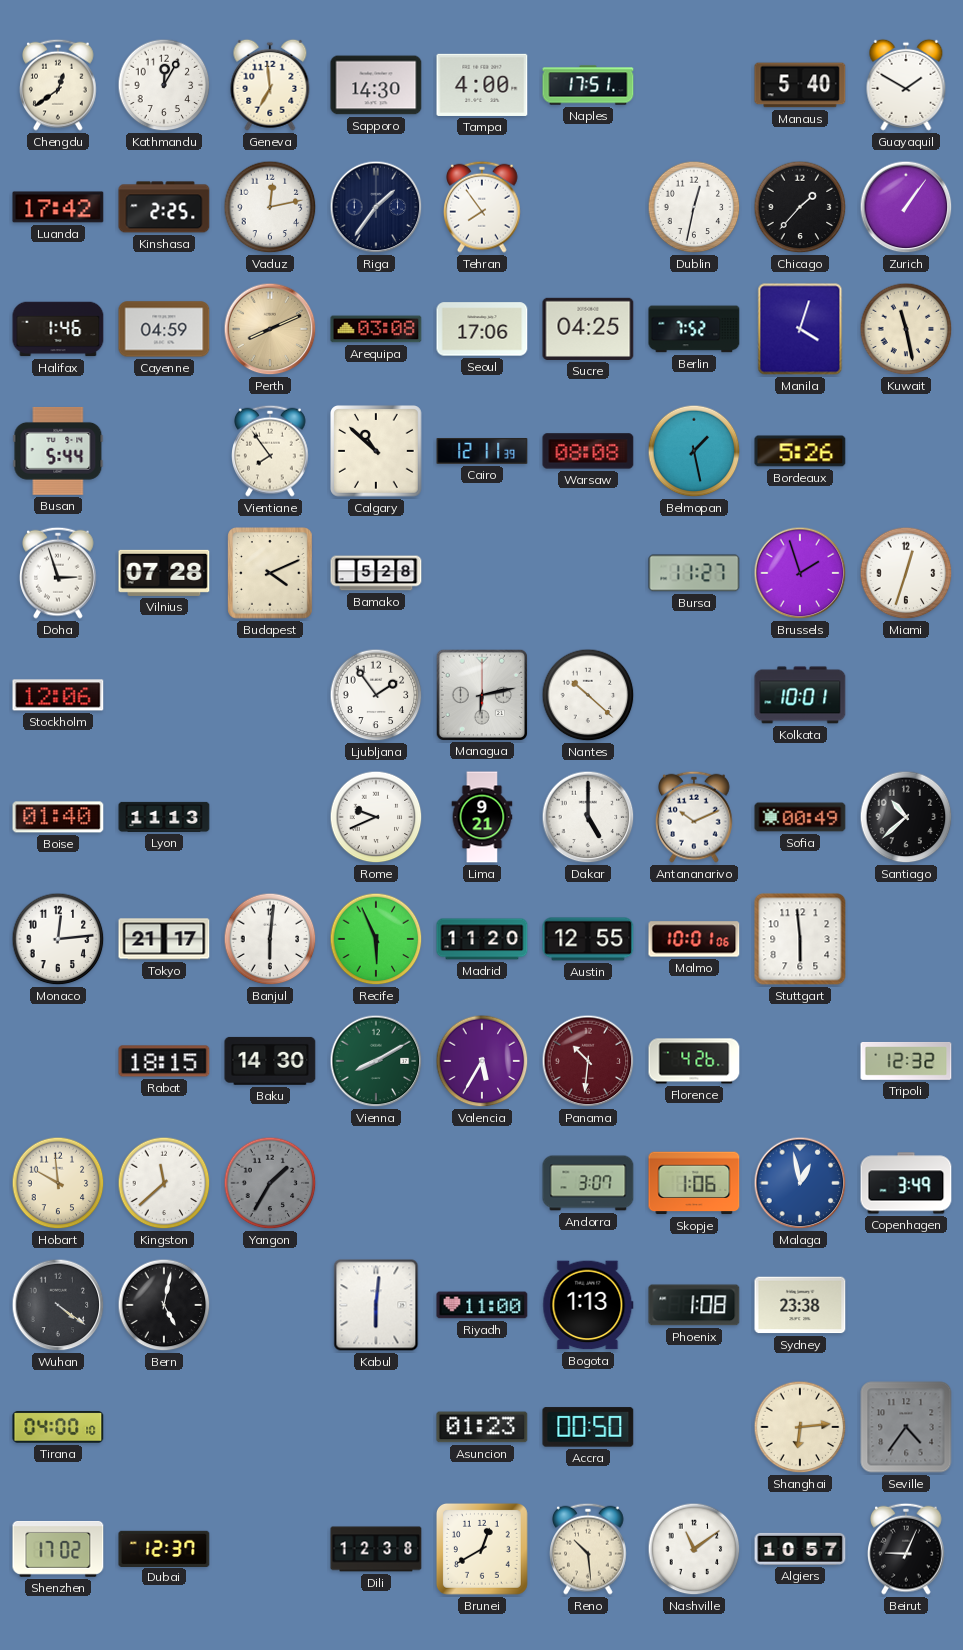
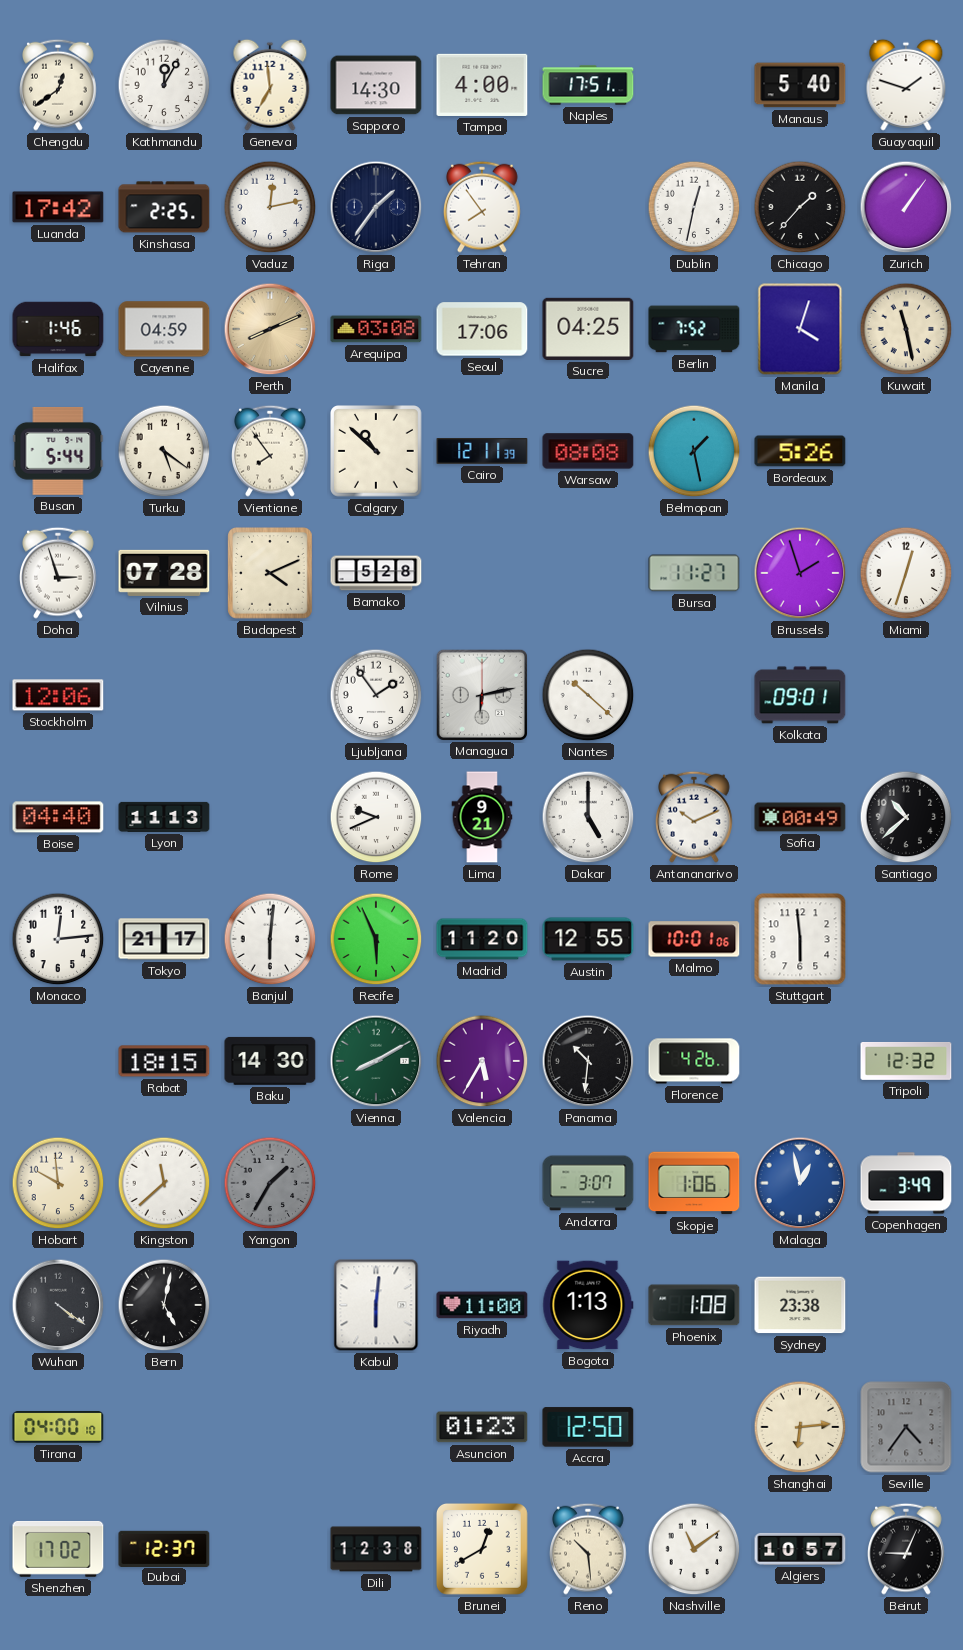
Guayaquil: 1:50 -> 1:48 (906, 85)
Turku: none -> 5:21 (164, 451)
Kolkata: 10:01 -> 09:01 (800, 695)
Boise: 01:40 -> 04:40 (58, 817)
Panama dial: burgundy -> black (588, 1061)
Accra: 00:50 -> 12:50 (588, 1427)
